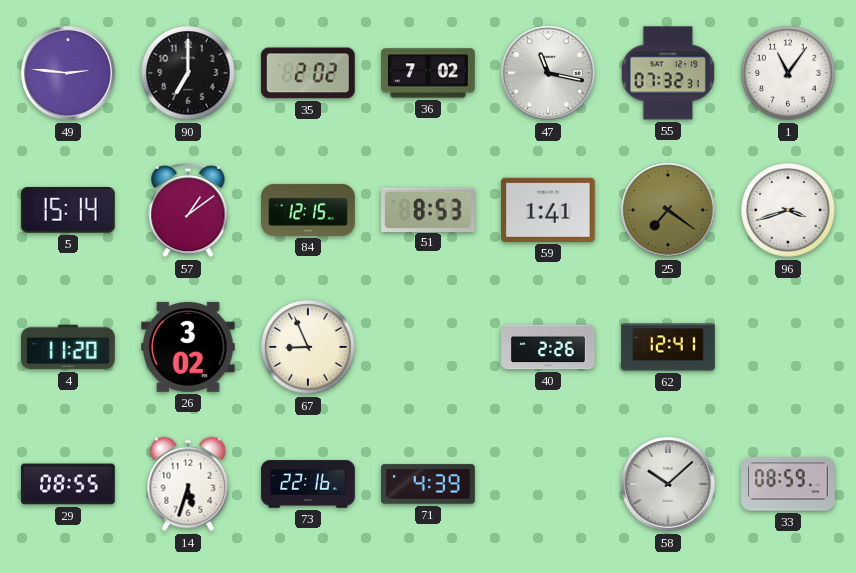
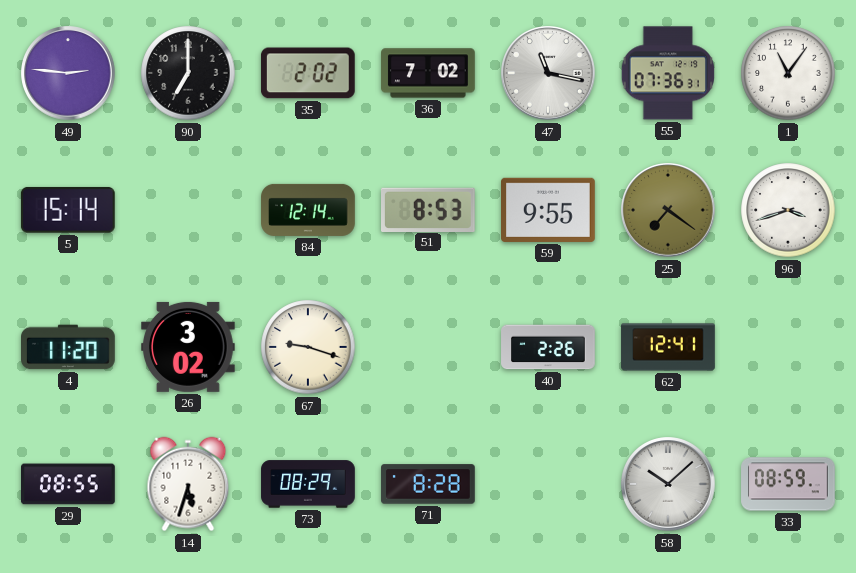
55: 07:32 -> 07:36 (668, 73)
57: 1:09 -> none (188, 210)
84: 12:15 -> 12:14 (308, 210)
59: 1:41 -> 9:55 (549, 210)
67: 8:56 -> 9:18 (308, 347)
73: 22:16 -> 08:29 (308, 484)
71: 4:39 -> 8:28 (428, 484)
